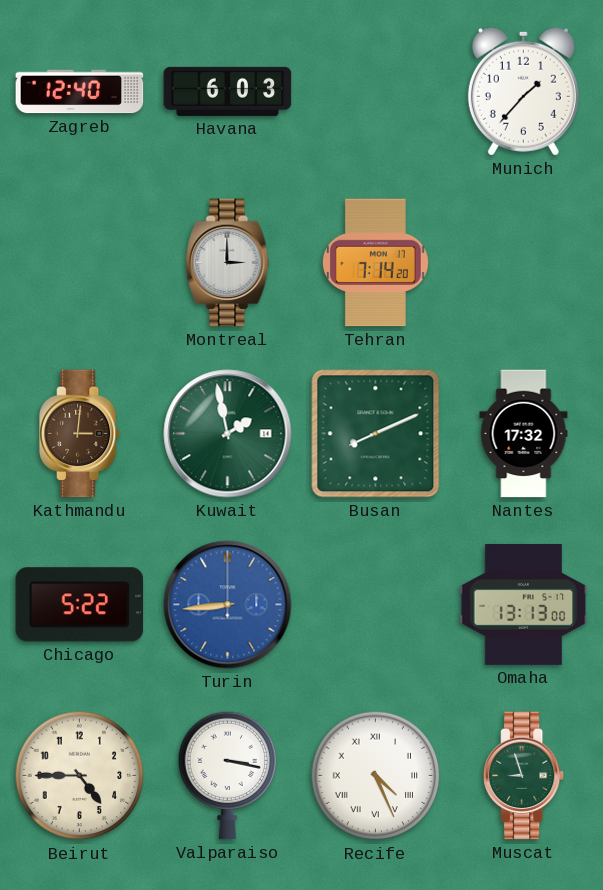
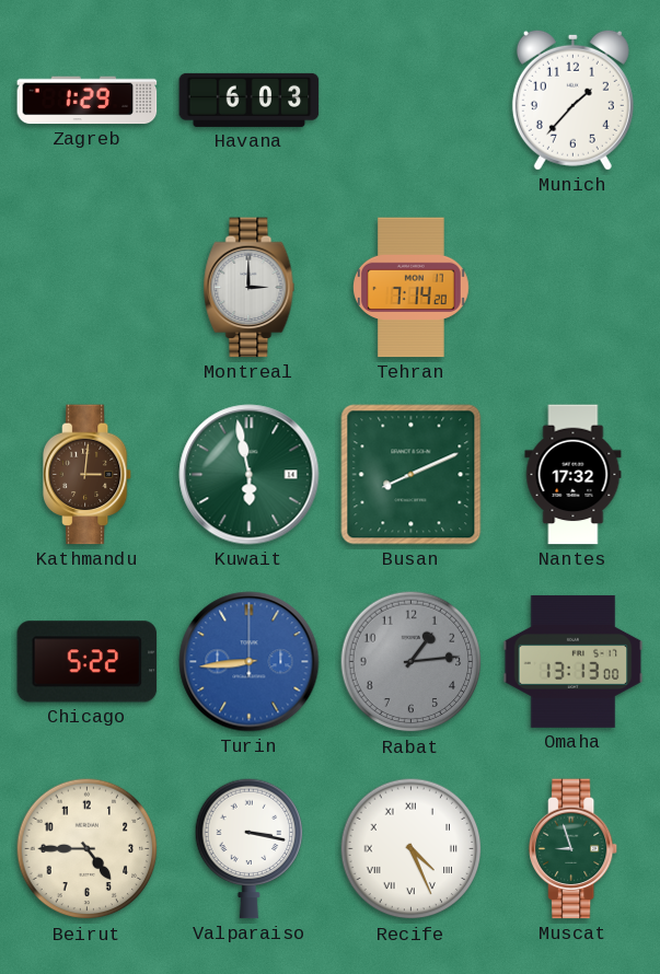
Zagreb: 12:40 -> 1:29 (88, 101)
Kuwait: 1:58 -> 5:58 (250, 475)
Rabat: none -> 1:14 (412, 662)
